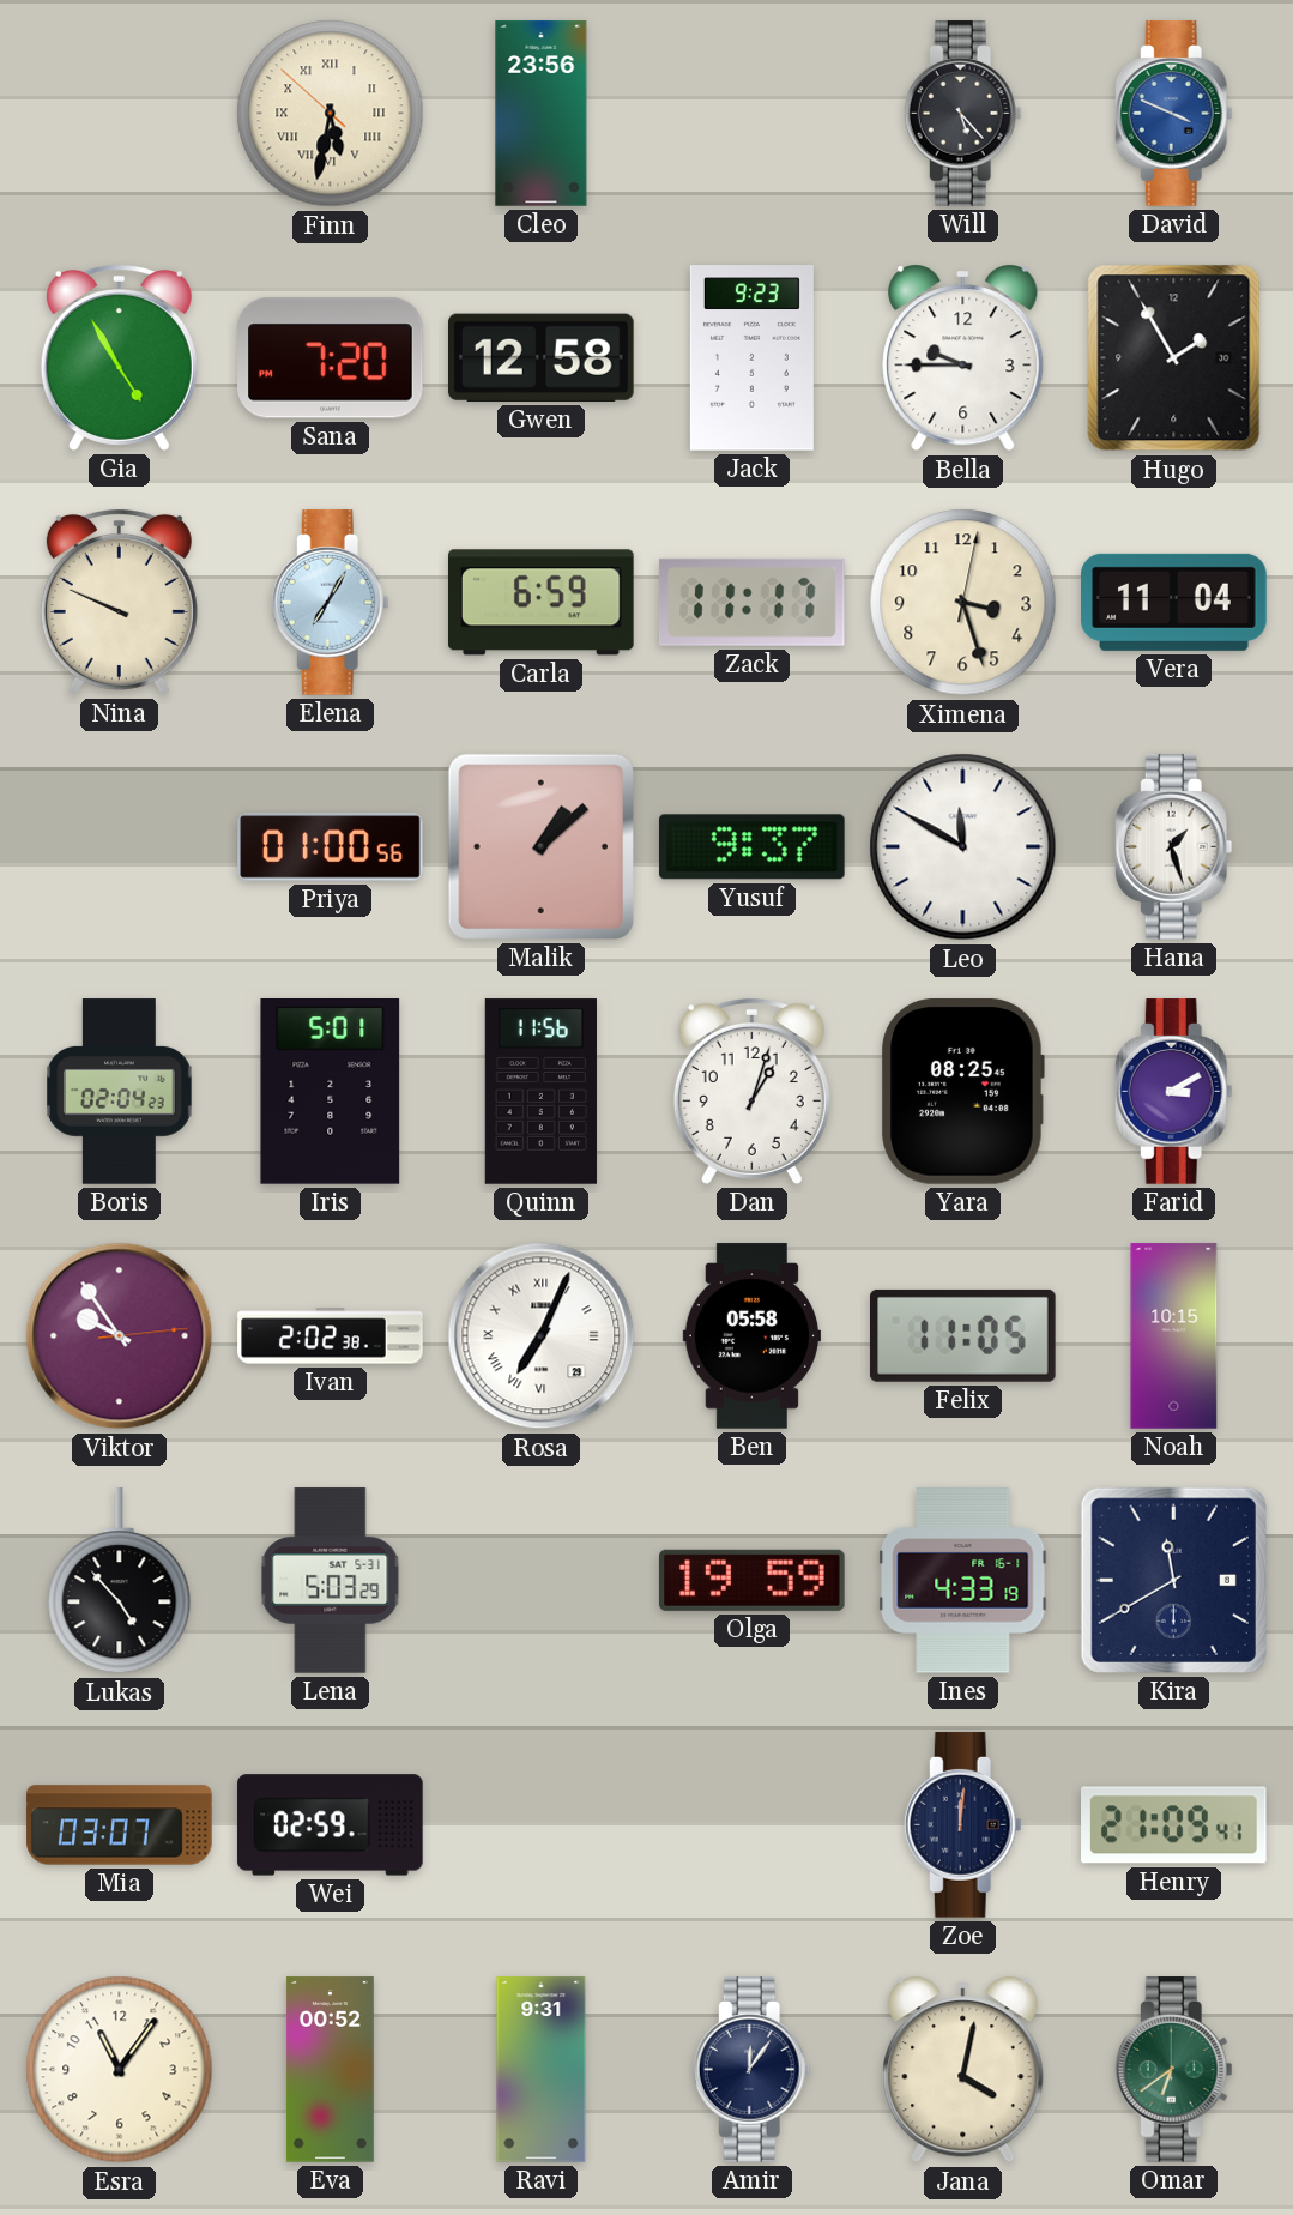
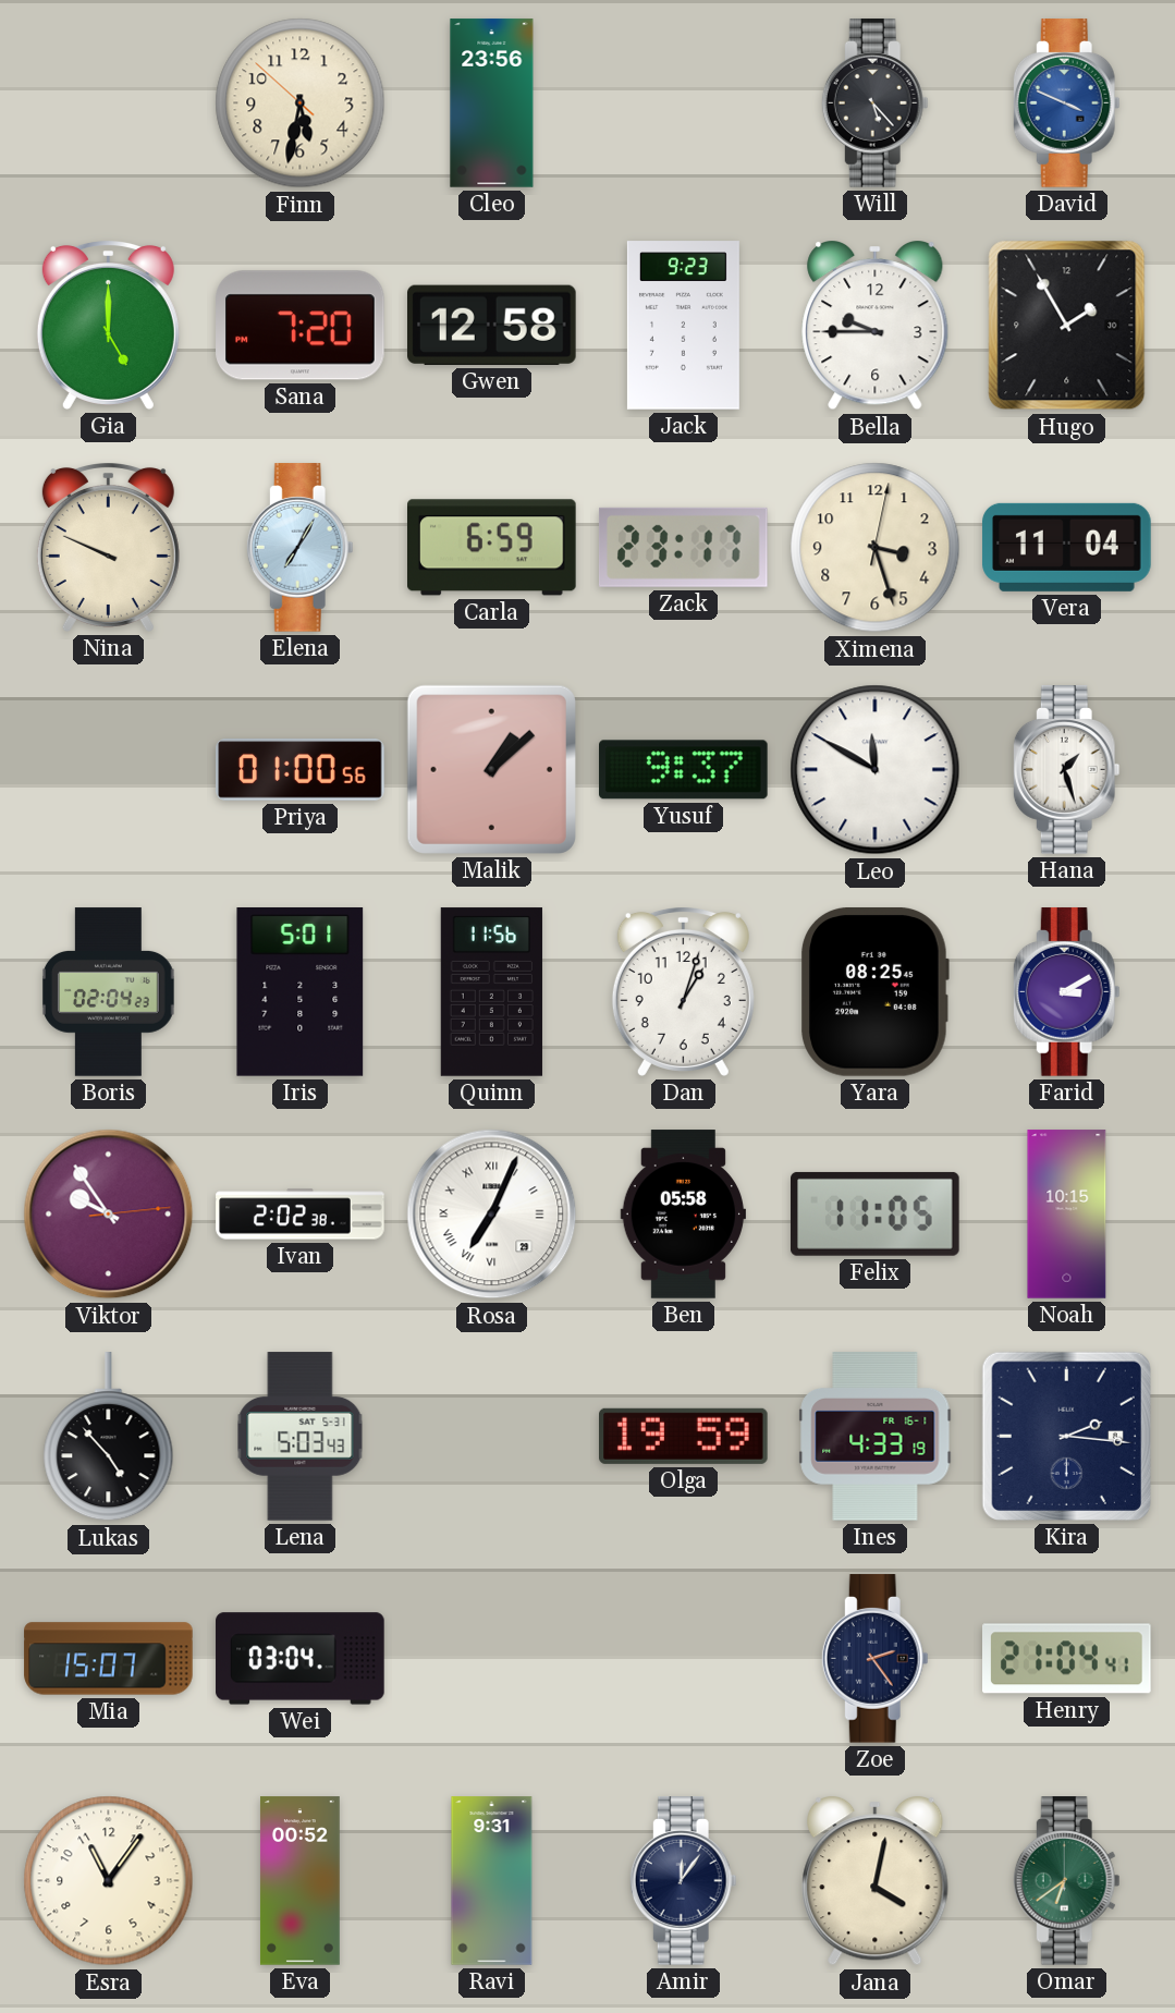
Finn numerals: Roman -> Arabic (301, 103)
Gia: 4:55 -> 5:00 (108, 326)
Zack: 11:17 -> 23:17 (683, 547)
Lena: 5:03:29 -> 5:03:43 (301, 1437)
Kira: 11:40 -> 2:16 (1066, 1436)
Mia: 03:07 -> 15:07 (109, 1659)
Wei: 02:59 -> 03:04 (301, 1659)
Zoe: 12:01 -> 2:24 (874, 1659)
Henry: 21:09 -> 21:04 (1067, 1659)
